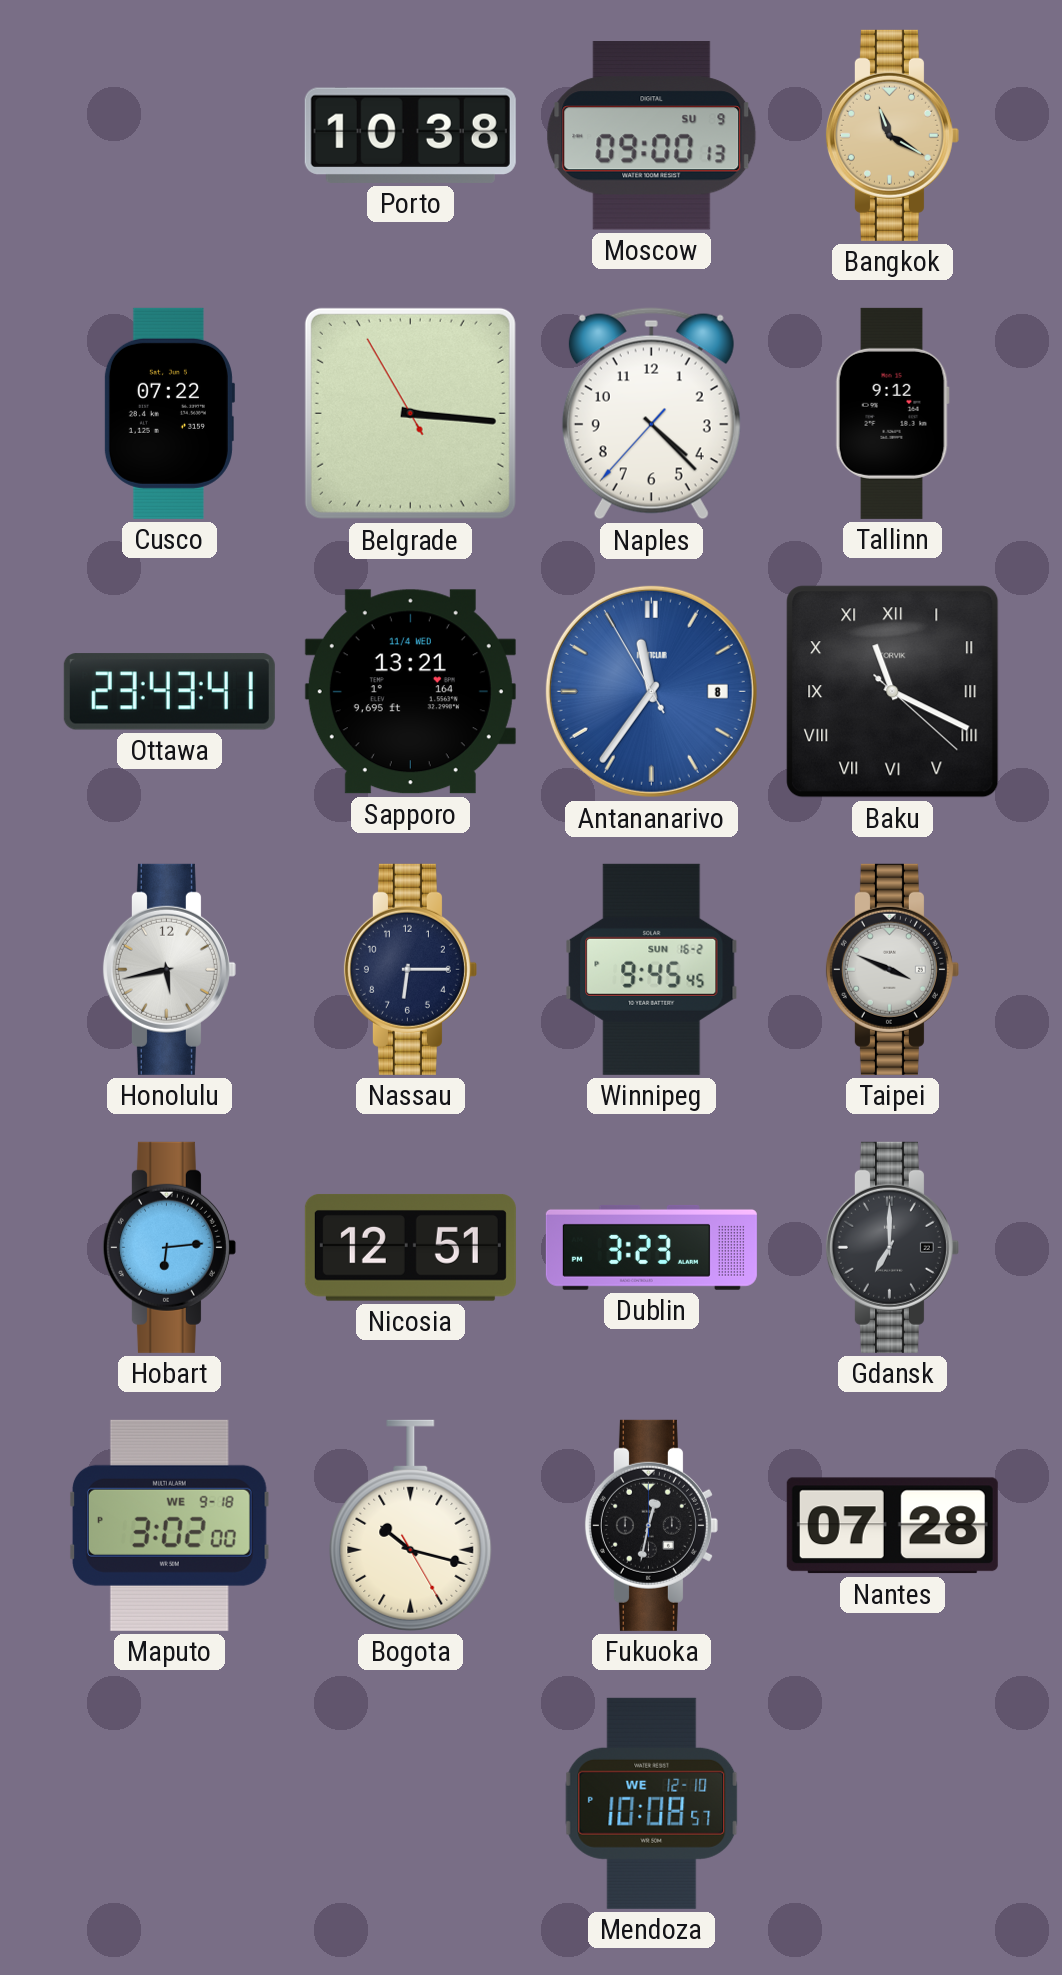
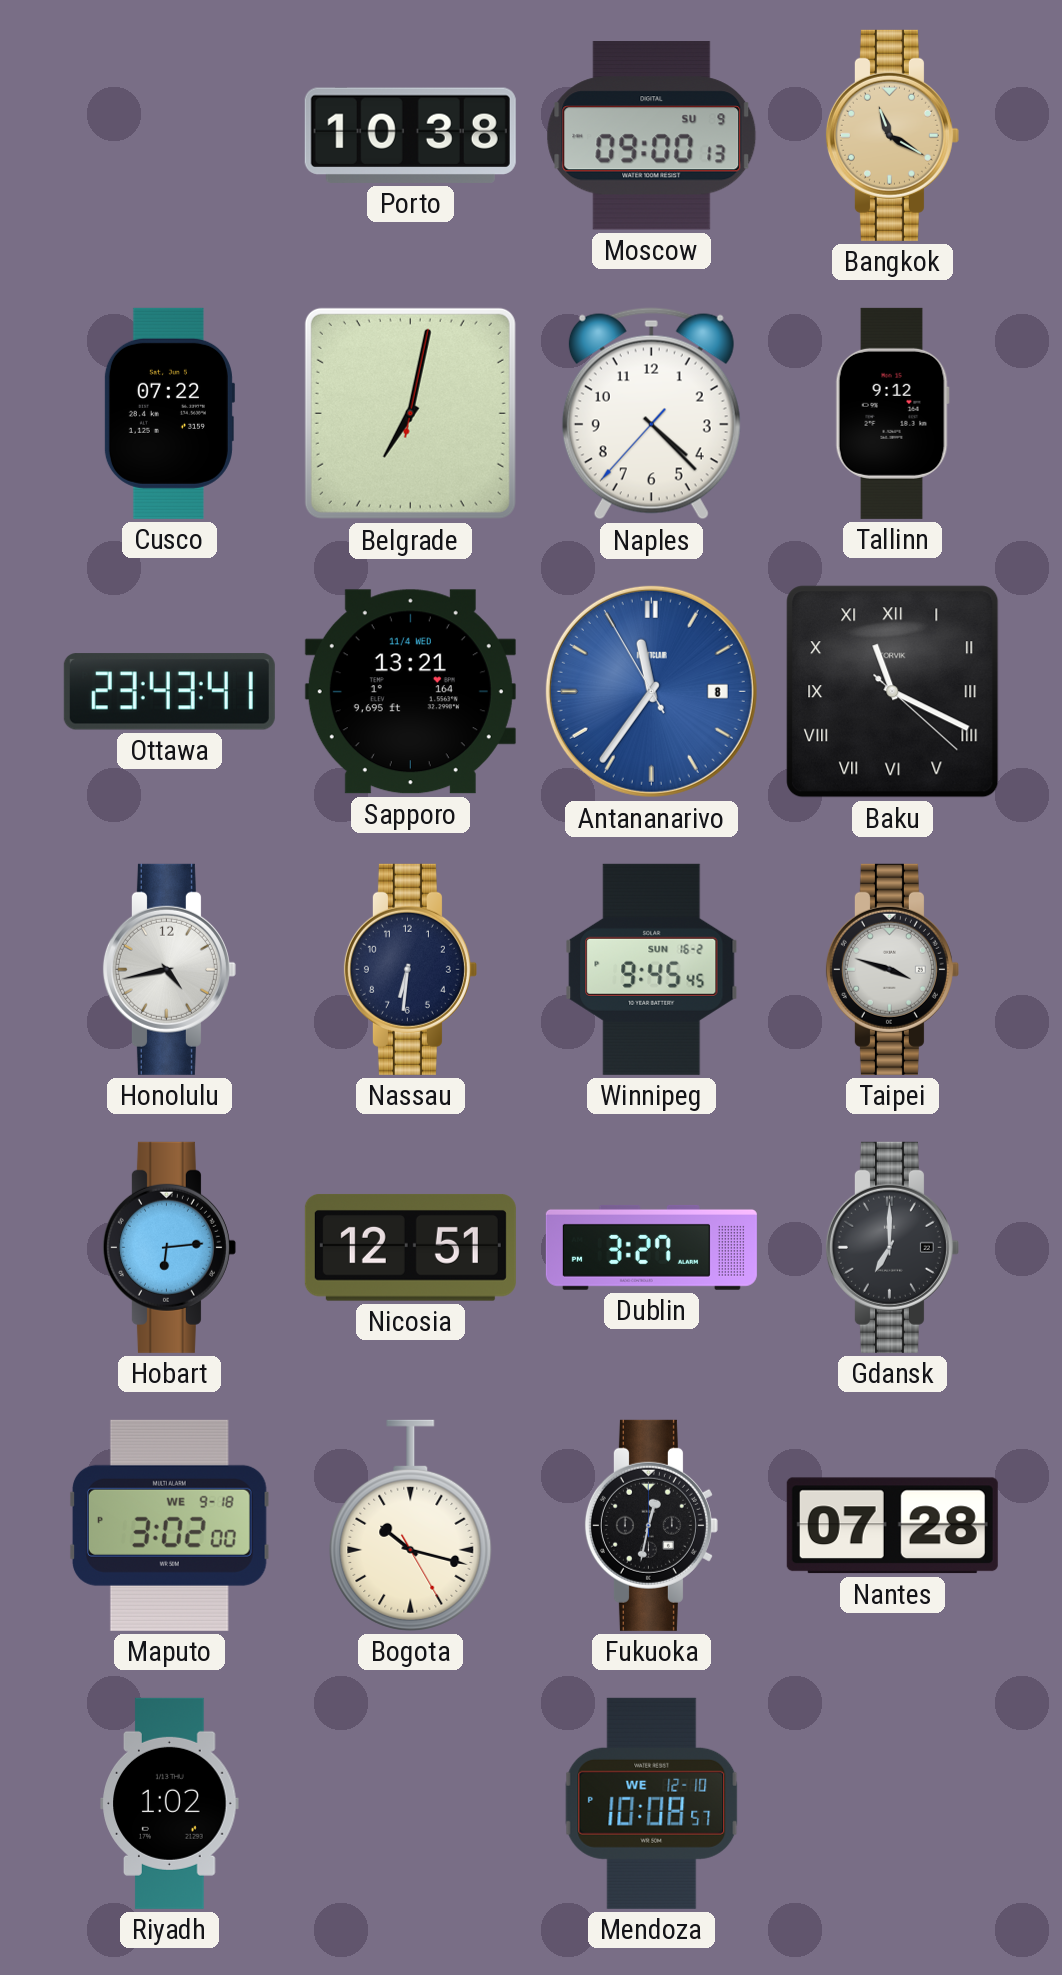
Belgrade: 3:15 -> 7:02 (410, 413)
Honolulu: 5:43 -> 4:43 (169, 969)
Nassau: 6:15 -> 6:31 (410, 969)
Taipei: 3:49 -> 3:48 (892, 969)
Dublin: 3:23 -> 3:27 (651, 1247)
Riyadh: none -> 1:02 (170, 1803)
